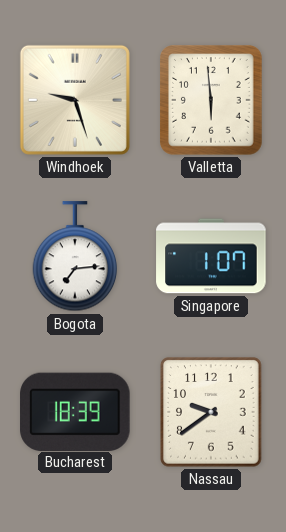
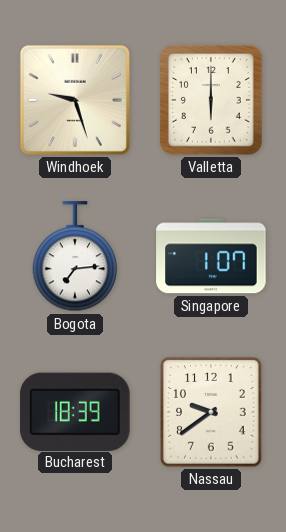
Valletta: 5:59 -> 6:00 (211, 100)
